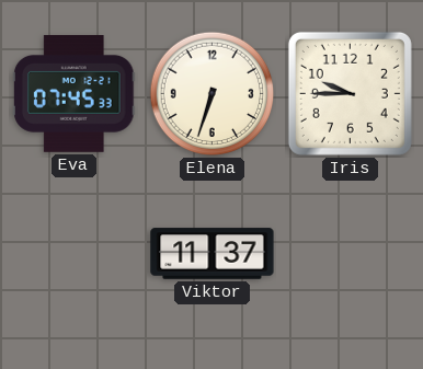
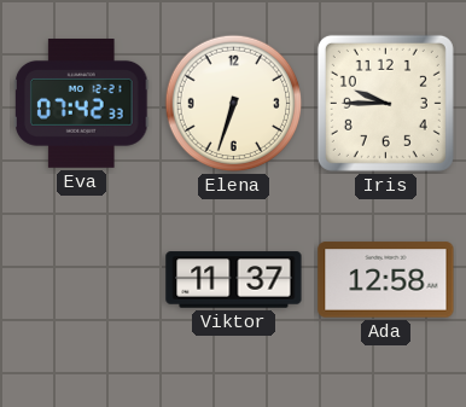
Eva: 07:45 -> 07:42 (82, 104)
Ada: none -> 12:58 (386, 280)
